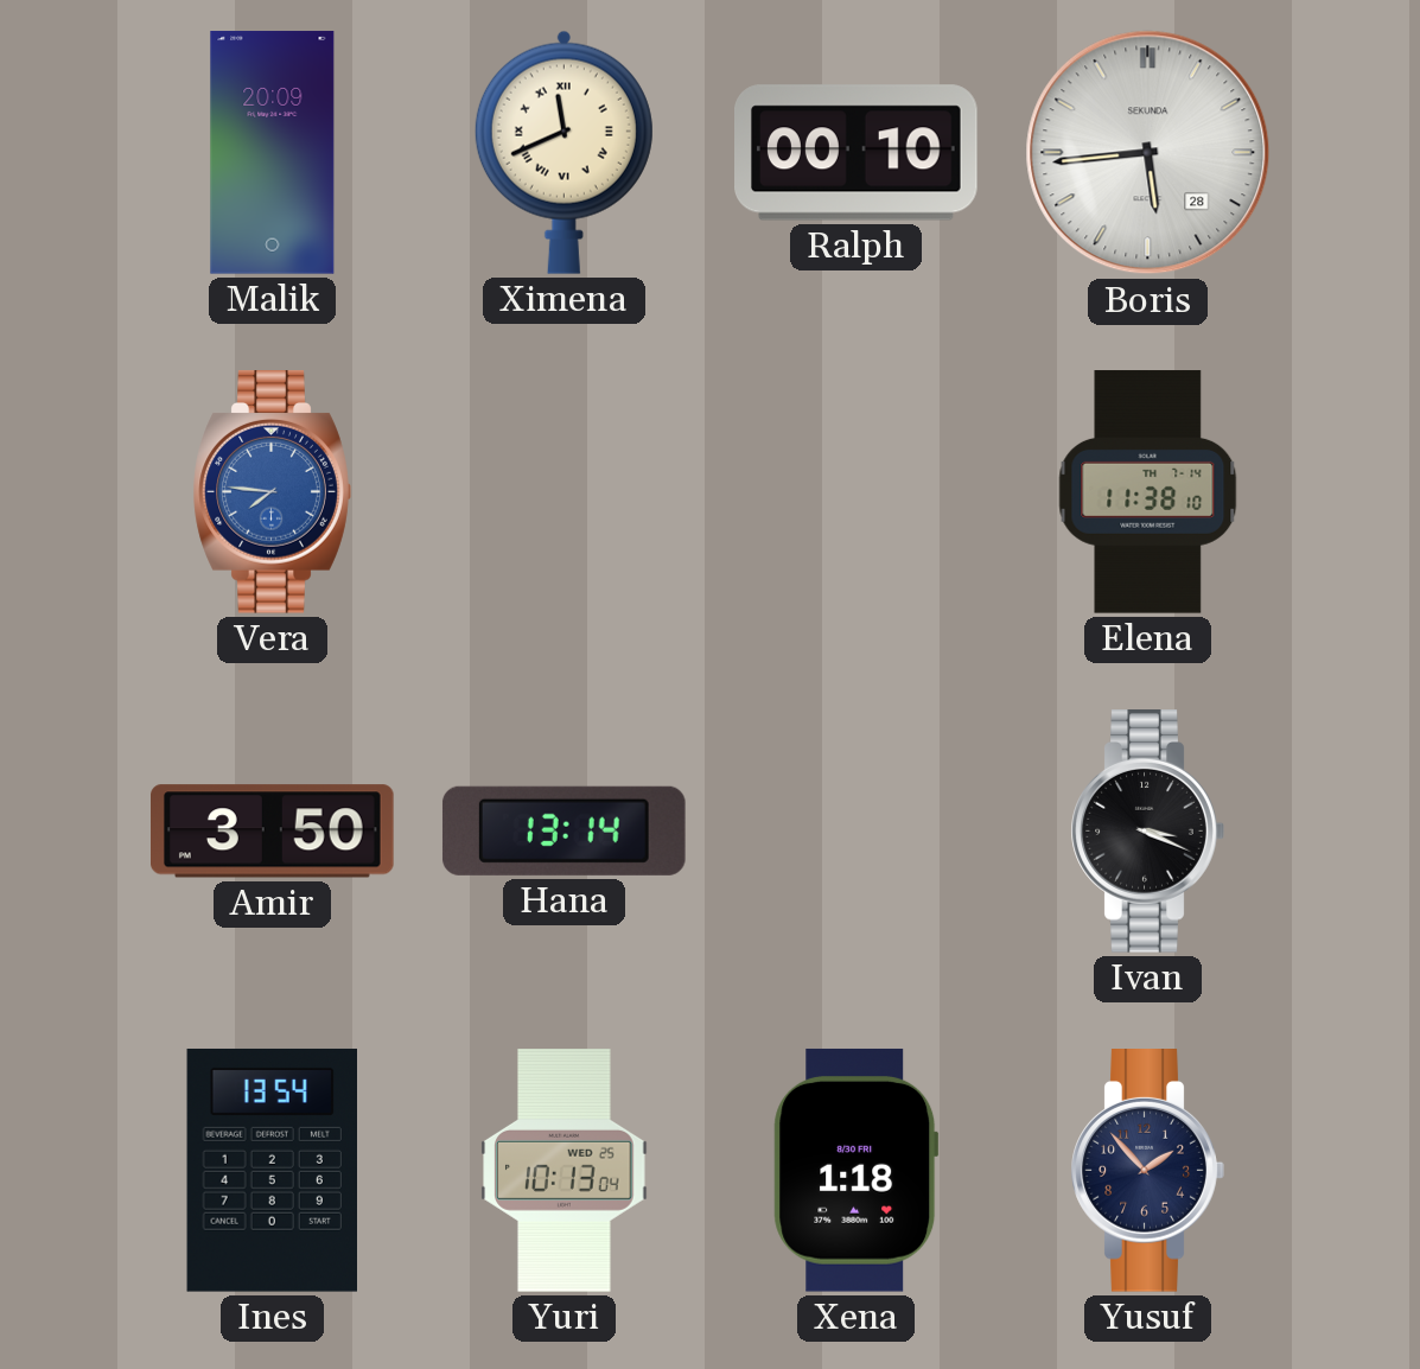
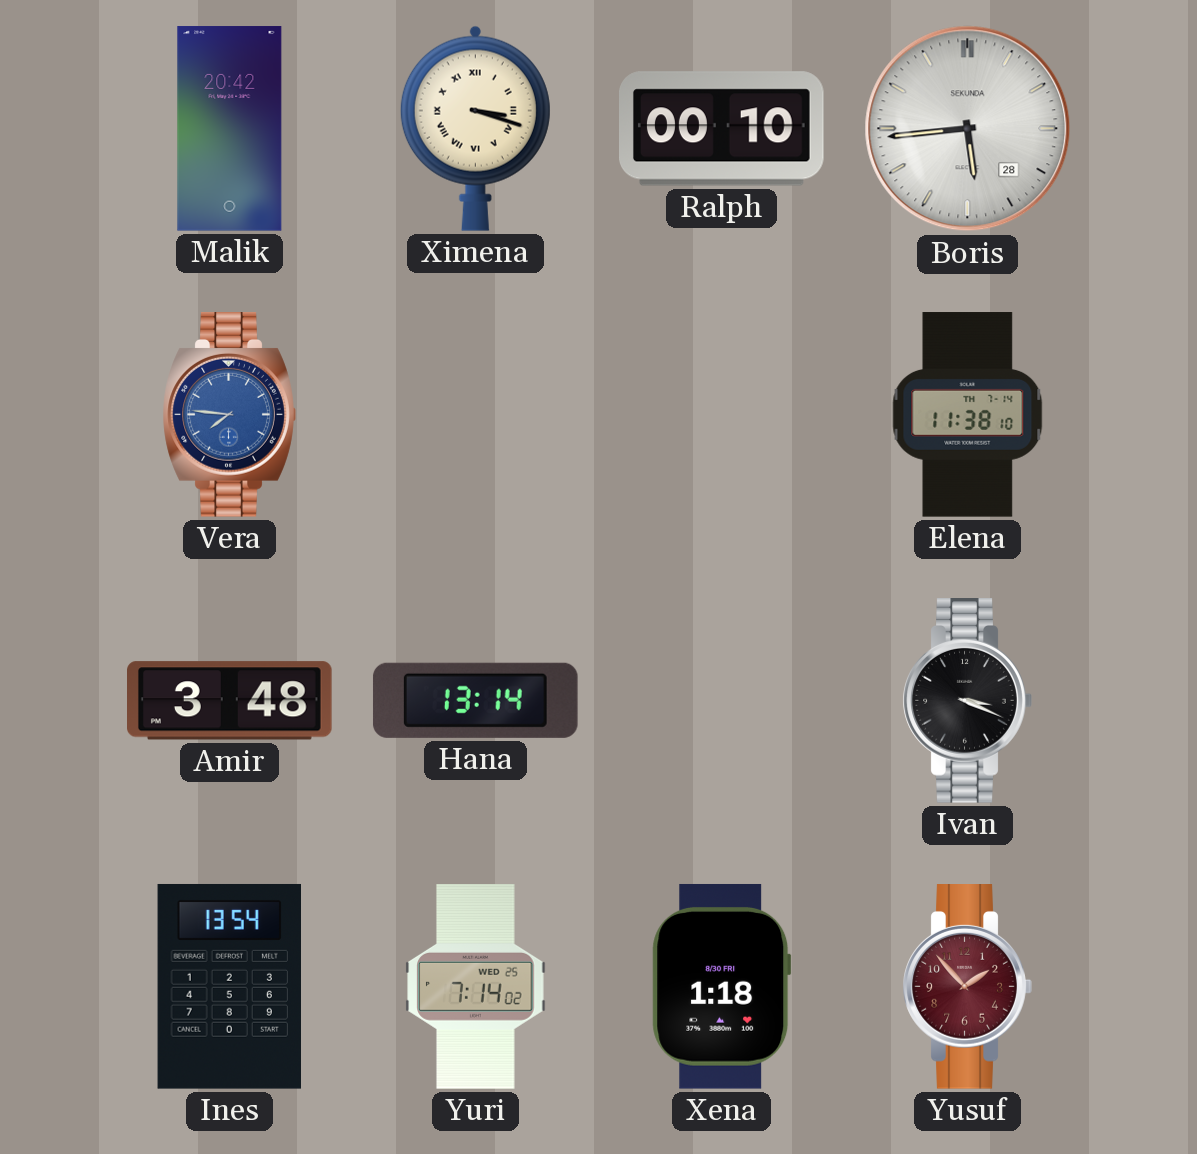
Malik: 20:09 -> 20:42 (230, 129)
Ximena: 11:41 -> 3:18 (475, 128)
Amir: 3:50 -> 3:48 (230, 701)
Yuri: 10:13 -> 7:14 (476, 987)
Yusuf dial: navy -> burgundy (967, 987)
